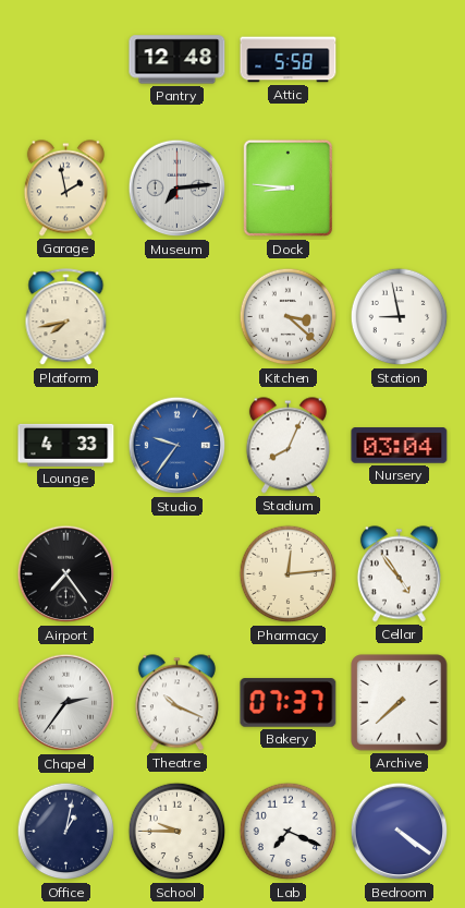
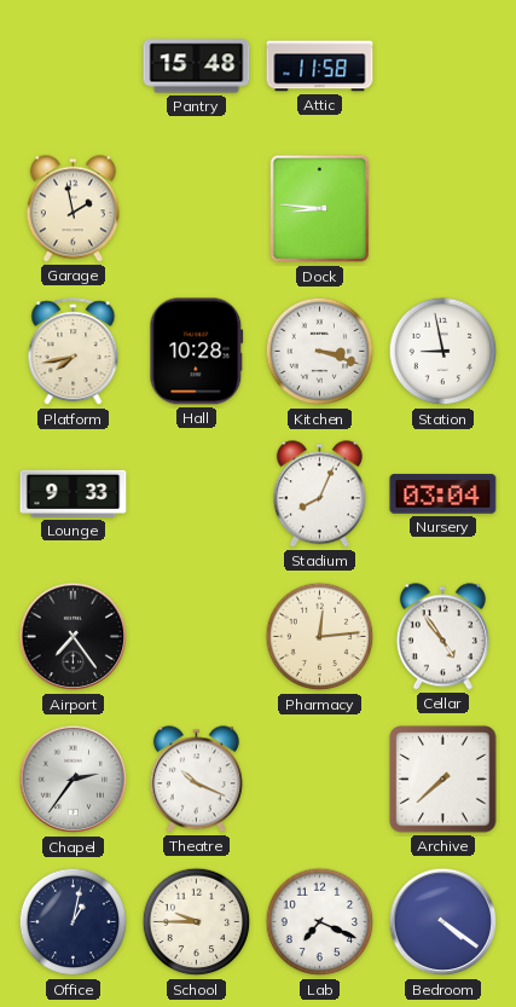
Pantry: 12:48 -> 15:48 (197, 66)
Attic: 5:58 -> 11:58 (320, 66)
Museum: 7:14 -> none (178, 189)
Hall: none -> 10:28 (197, 352)
Kitchen: 3:22 -> 3:18 (320, 352)
Lounge: 4:33 -> 9:33 (74, 493)
Studio: 9:36 -> none (178, 446)
Bakery: 07:37 -> none (289, 703)
